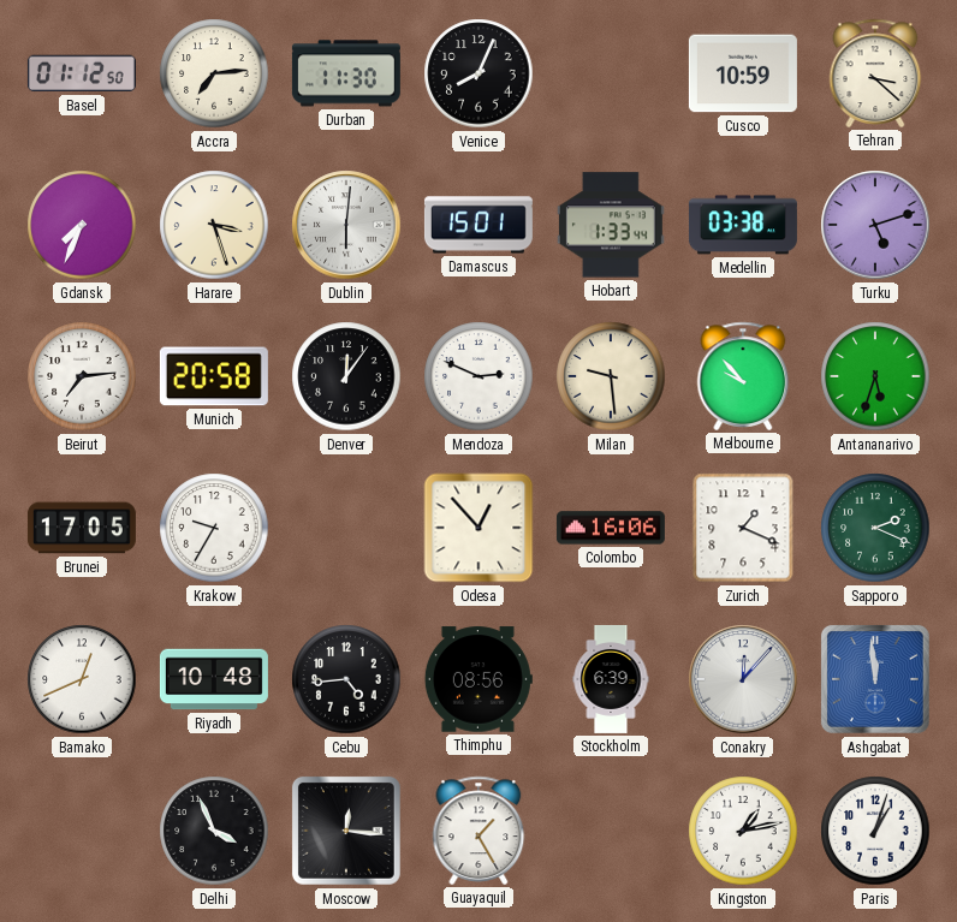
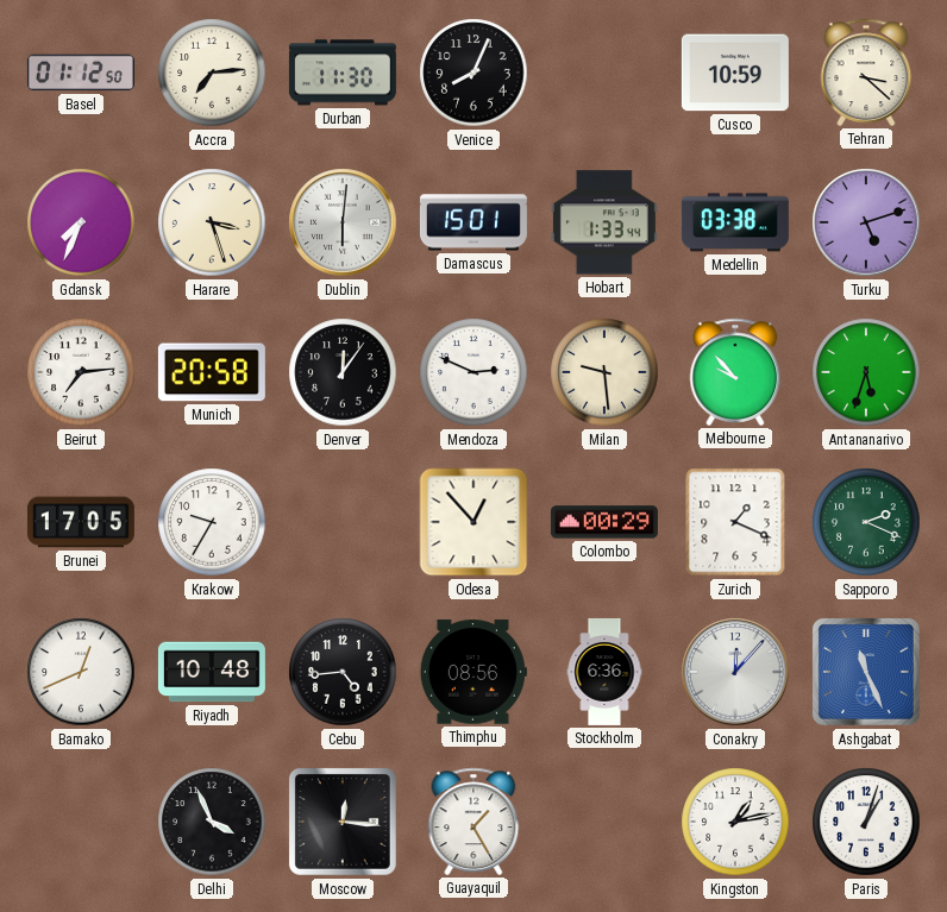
Colombo: 16:06 -> 00:29 (604, 522)
Stockholm: 6:39 -> 6:36 (604, 672)
Ashgabat: 11:59 -> 11:26 (866, 672)
